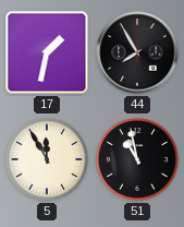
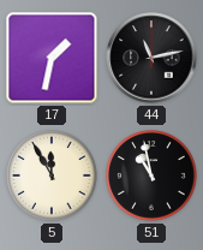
44: 7:55 -> 11:13 (151, 58)
